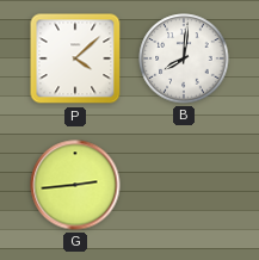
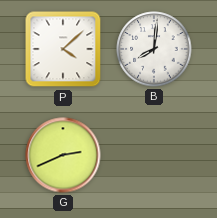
G: 2:44 -> 2:41 (63, 155)
